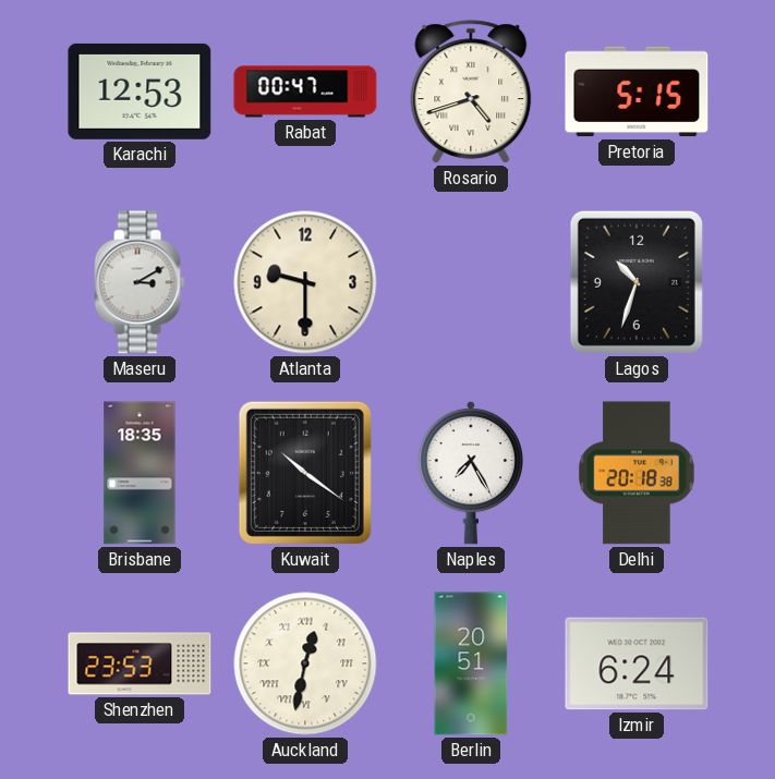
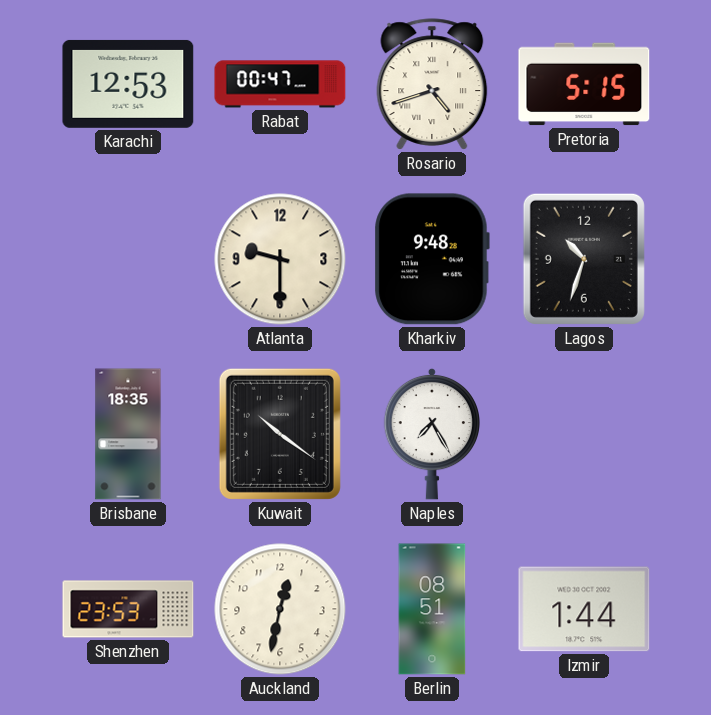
Maseru: 3:10 -> none (140, 282)
Kharkiv: none -> 9:48 (432, 259)
Delhi: 20:18 -> none (637, 473)
Auckland numerals: Roman -> Arabic (280, 609)
Berlin: 20:51 -> 08:51 (432, 609)
Izmir: 6:24 -> 1:44 (584, 609)
